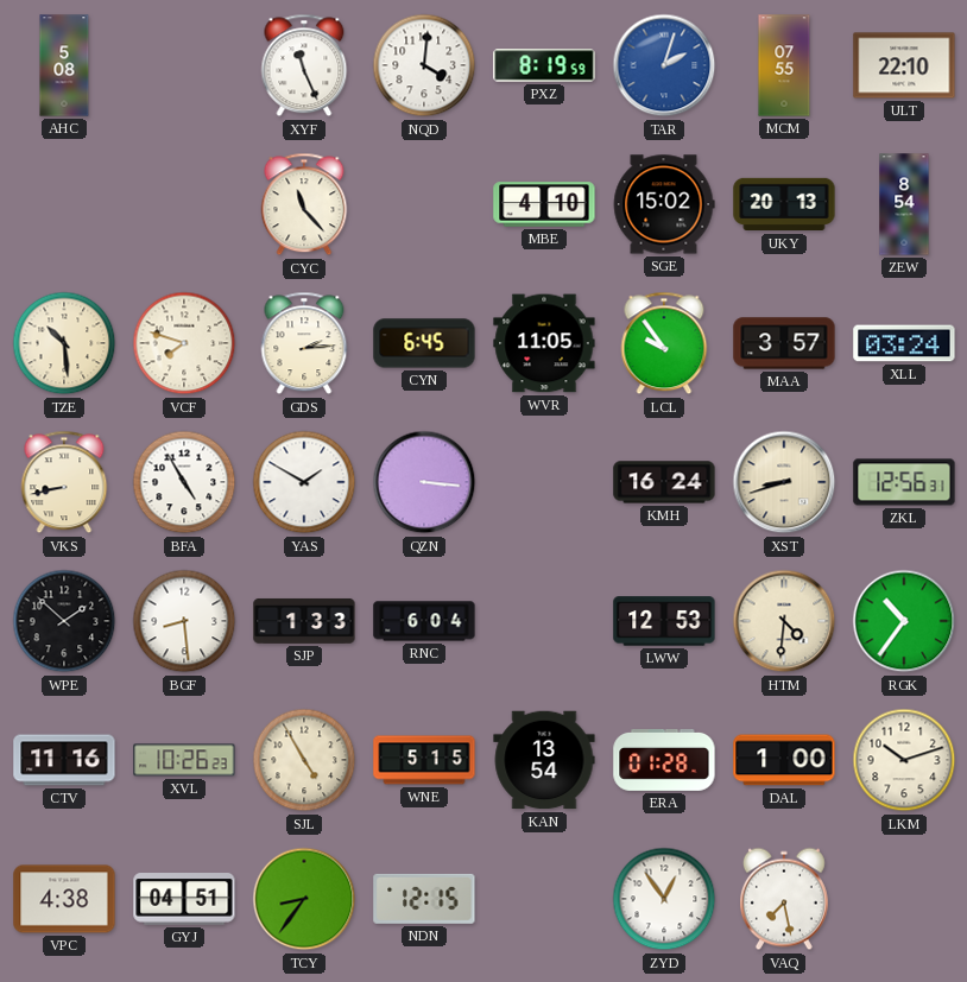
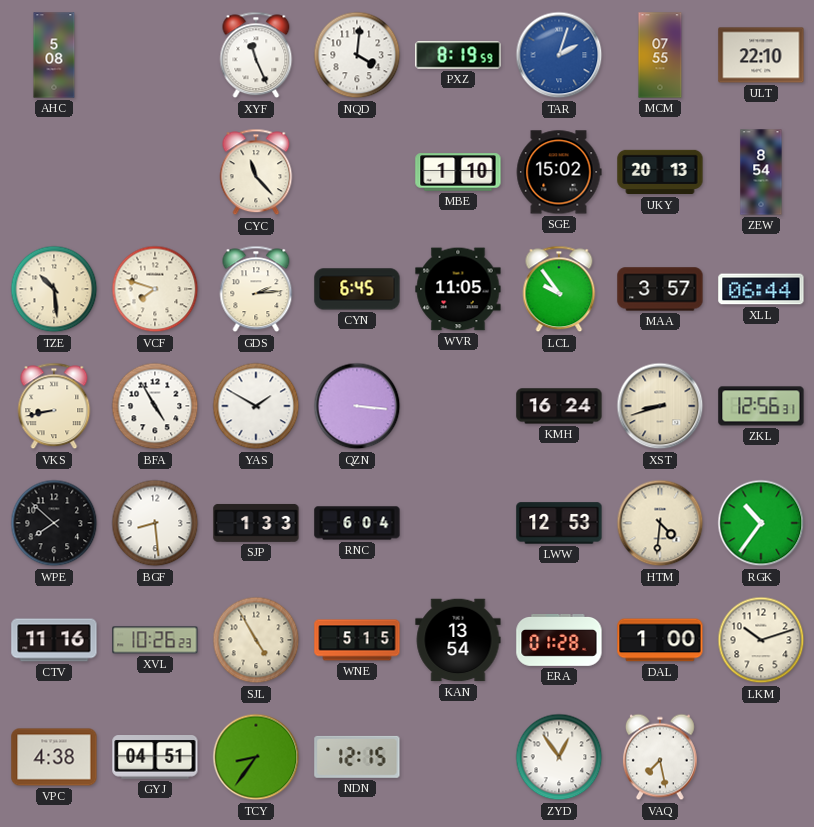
MBE: 4:10 -> 1:10 (458, 172)
XLL: 03:24 -> 06:44 (761, 289)
WPE: 1:52 -> 7:52 (54, 523)
